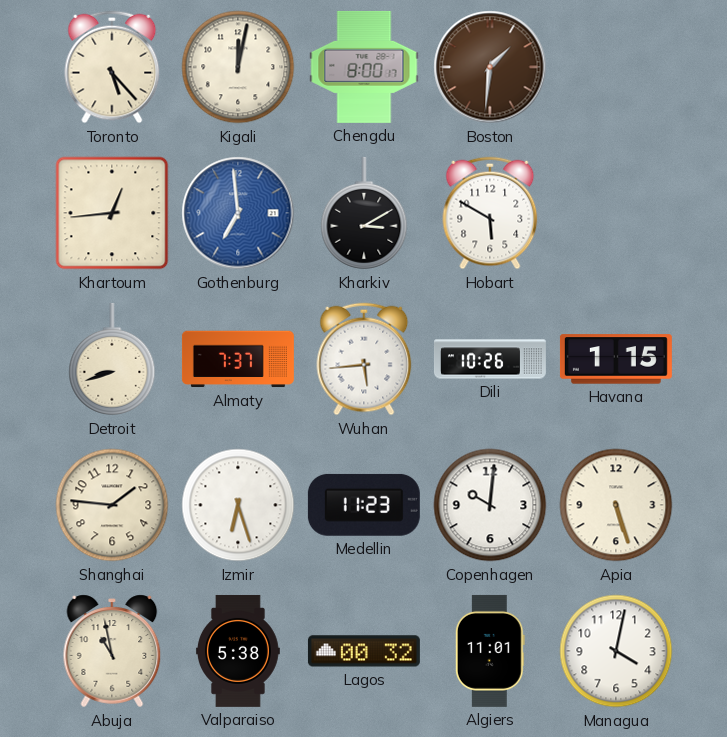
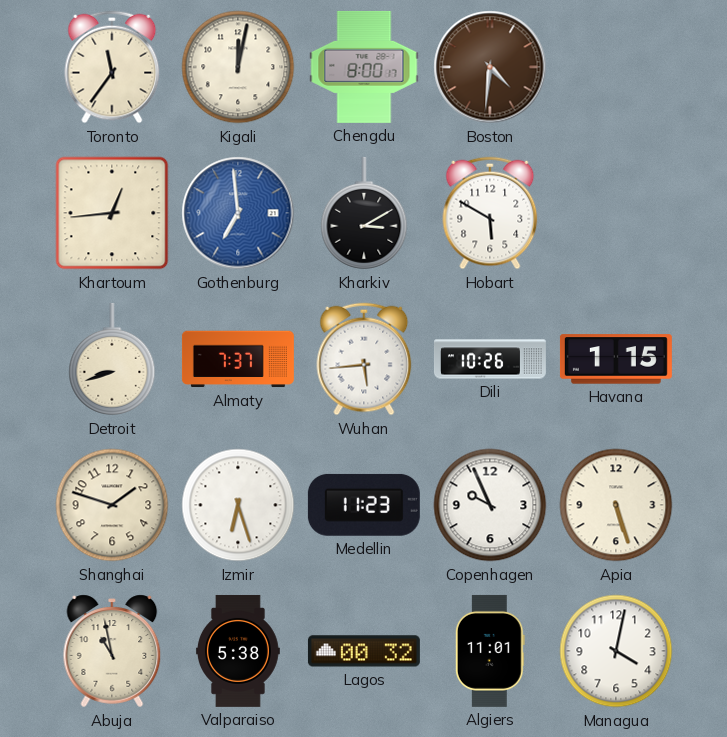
Toronto: 5:23 -> 11:36 (112, 67)
Boston: 1:31 -> 4:31 (490, 67)
Shanghai: 1:46 -> 1:48 (112, 505)
Copenhagen: 10:01 -> 9:56 (490, 505)
